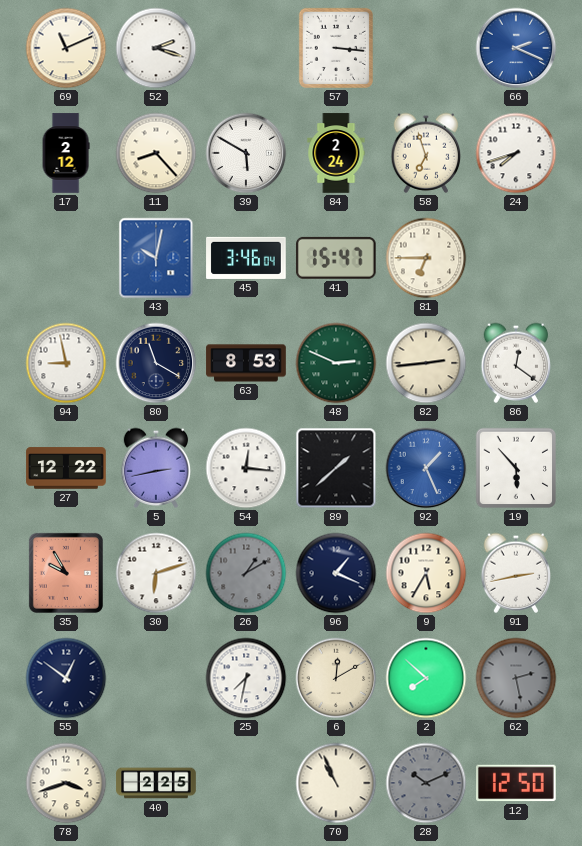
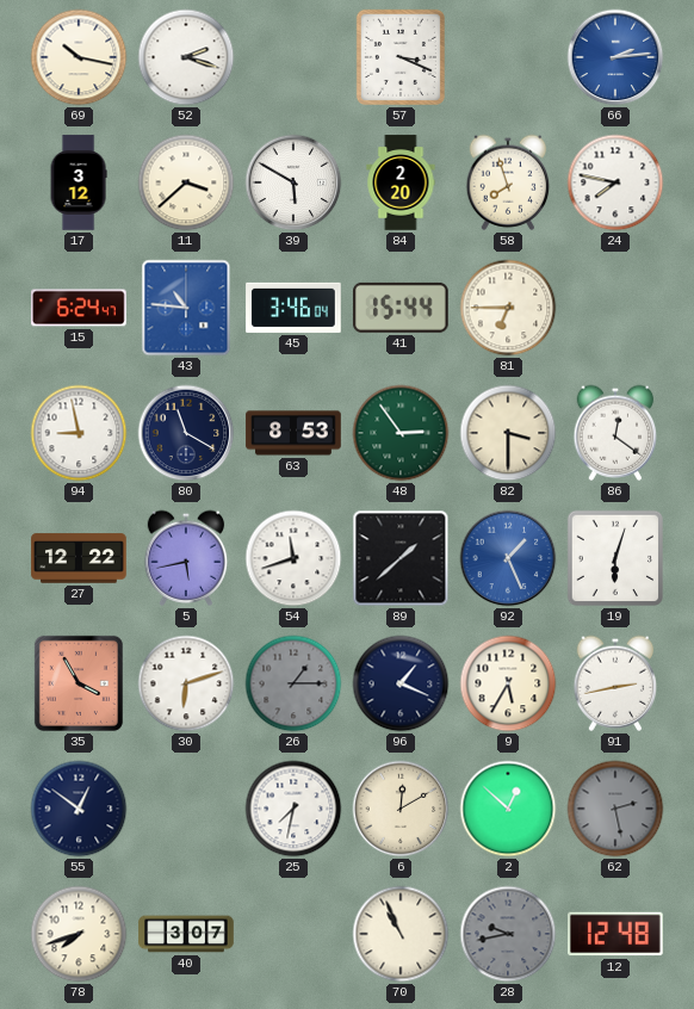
69: 11:11 -> 10:17 (79, 57)
57: 3:16 -> 3:19 (401, 57)
66: 2:19 -> 2:14 (615, 57)
17: 2:12 -> 3:12 (79, 182)
11: 8:23 -> 3:38 (186, 182)
84: 2:24 -> 2:20 (401, 182)
58: 6:57 -> 7:57 (508, 182)
24: 7:42 -> 7:47 (615, 182)
15: none -> 6:24 (79, 308)
43: 10:02 -> 10:46 (186, 308)
41: 15:47 -> 15:44 (401, 308)
48: 2:49 -> 2:54 (401, 433)
82: 2:44 -> 3:30 (508, 433)
5: 2:43 -> 5:43 (186, 558)
54: 12:16 -> 11:42 (293, 558)
19: 5:53 -> 6:03 (615, 558)
35: 9:55 -> 3:55 (79, 683)
26: 1:10 -> 1:15 (293, 683)
2: 7:52 -> 12:52 (508, 809)
78: 3:42 -> 7:42 (79, 934)
40: 2:25 -> 3:07 (186, 934)
28: 10:11 -> 9:43 (508, 934)
12: 12:50 -> 12:48 (616, 934)
